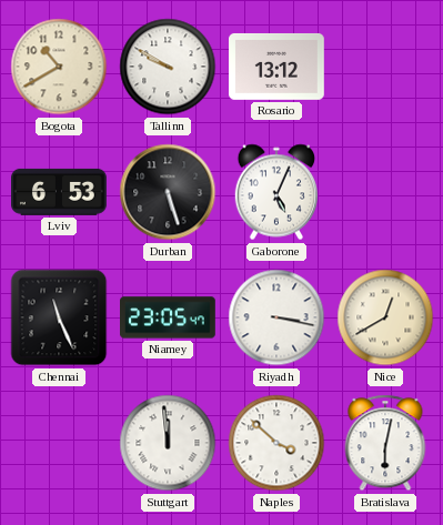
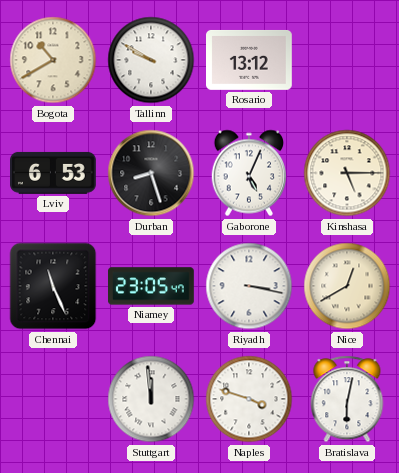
Durban: 5:27 -> 8:27 (151, 173)
Kinshasa: none -> 5:15 (347, 173)
Naples: 3:52 -> 3:48 (249, 399)
